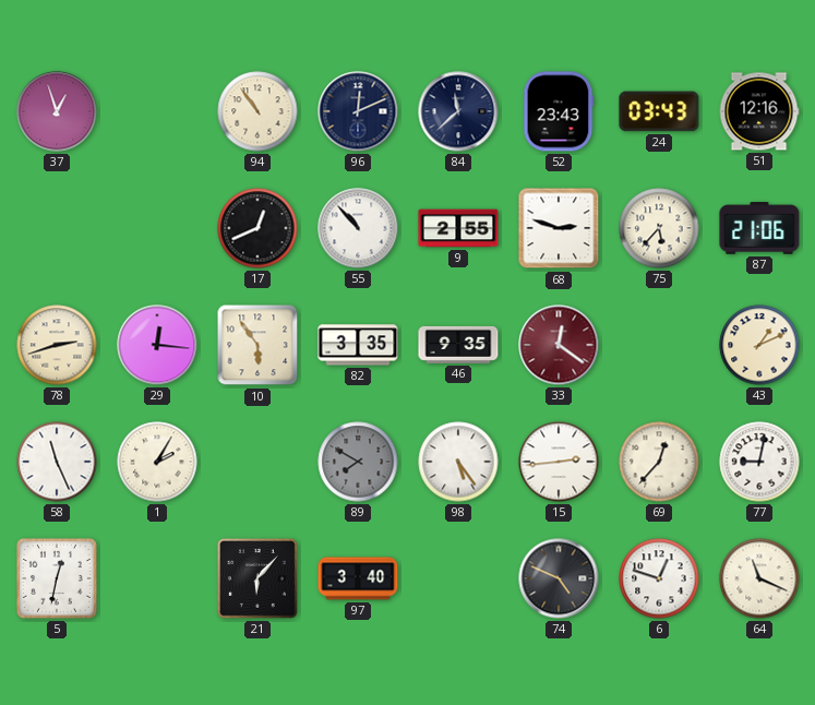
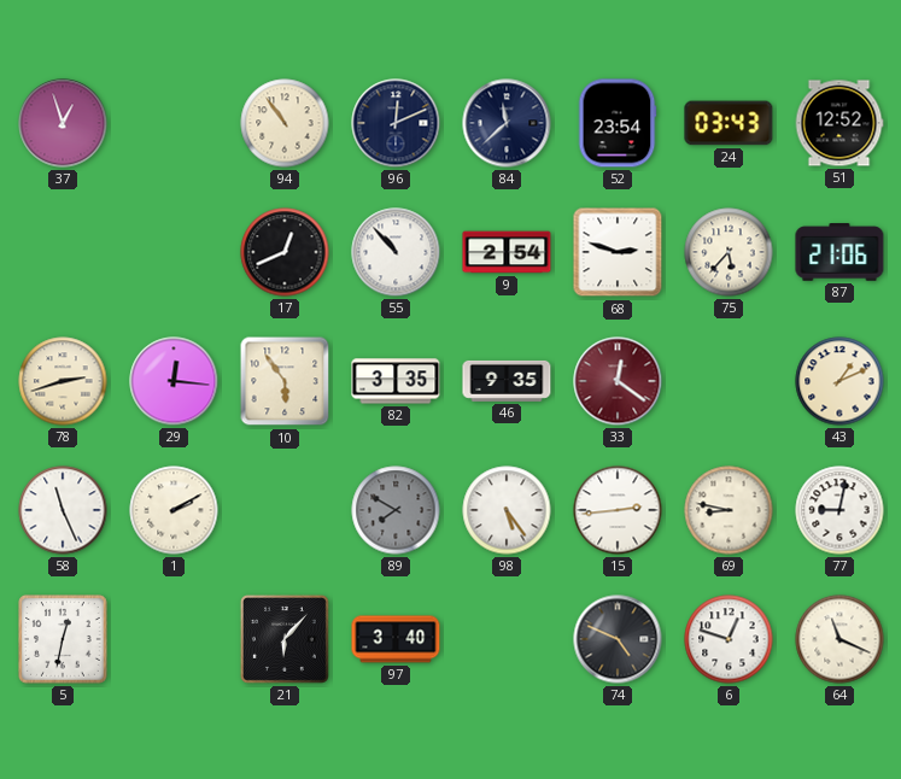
52: 23:43 -> 23:54 (618, 123)
51: 12:16 -> 12:52 (839, 123)
9: 2:55 -> 2:54 (507, 252)
1: 2:05 -> 2:10 (174, 510)
69: 12:37 -> 8:47 (729, 510)
